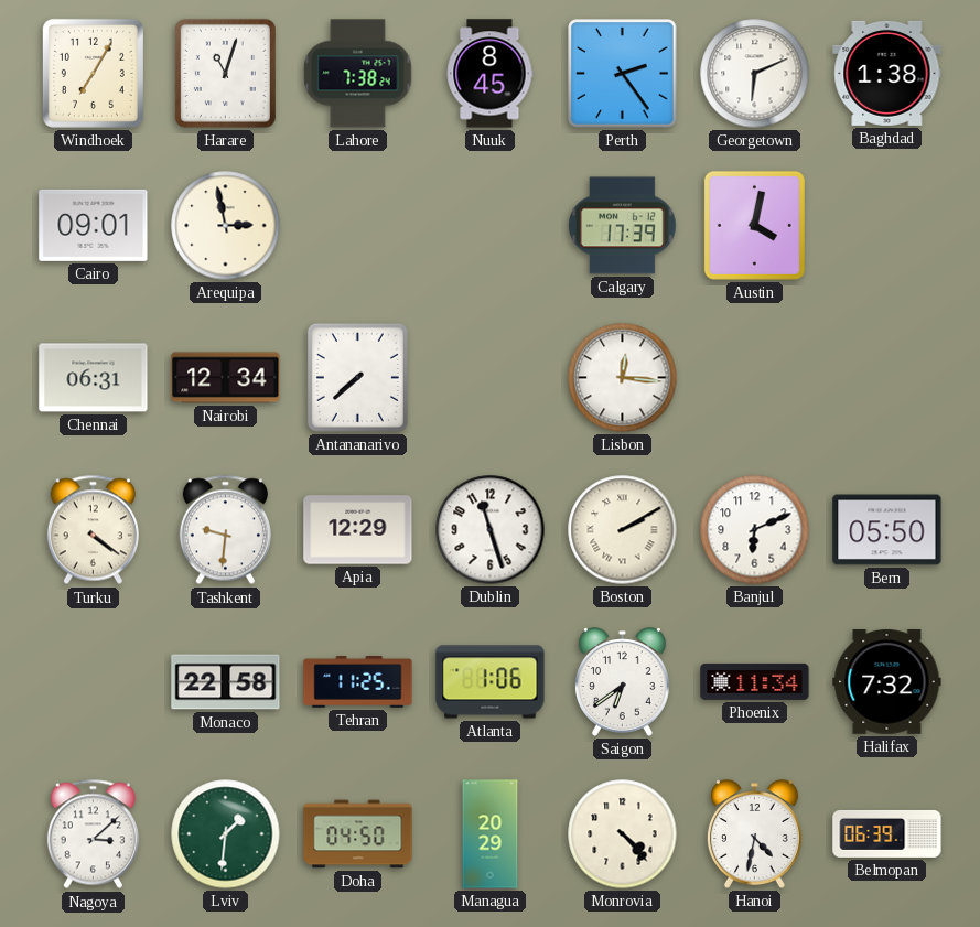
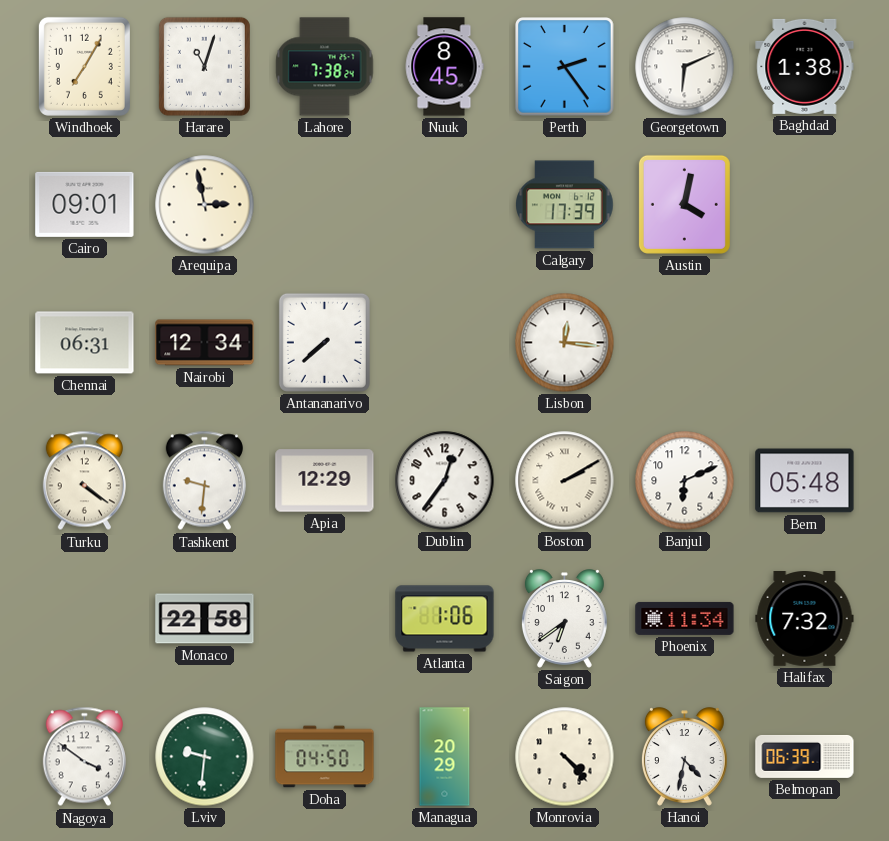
Dublin: 11:27 -> 12:36 (445, 481)
Bern: 05:50 -> 05:48 (805, 481)
Tehran: 11:25 -> none (358, 682)
Nagoya: 3:08 -> 3:51 (84, 757)
Lviv: 1:31 -> 9:31 (205, 757)
